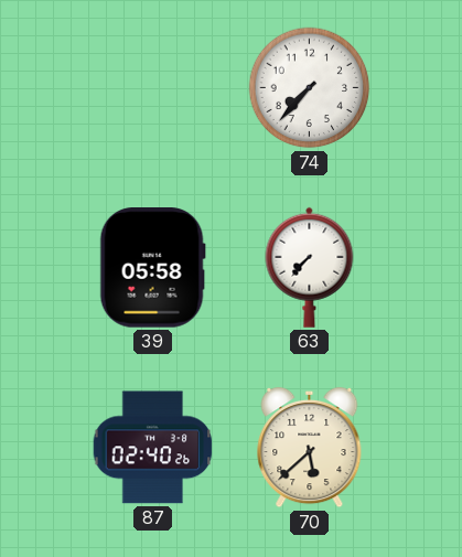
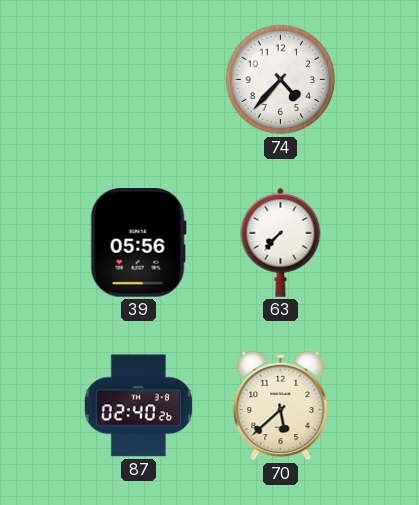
74: 7:37 -> 4:37 (281, 80)
39: 05:58 -> 05:56 (138, 243)
